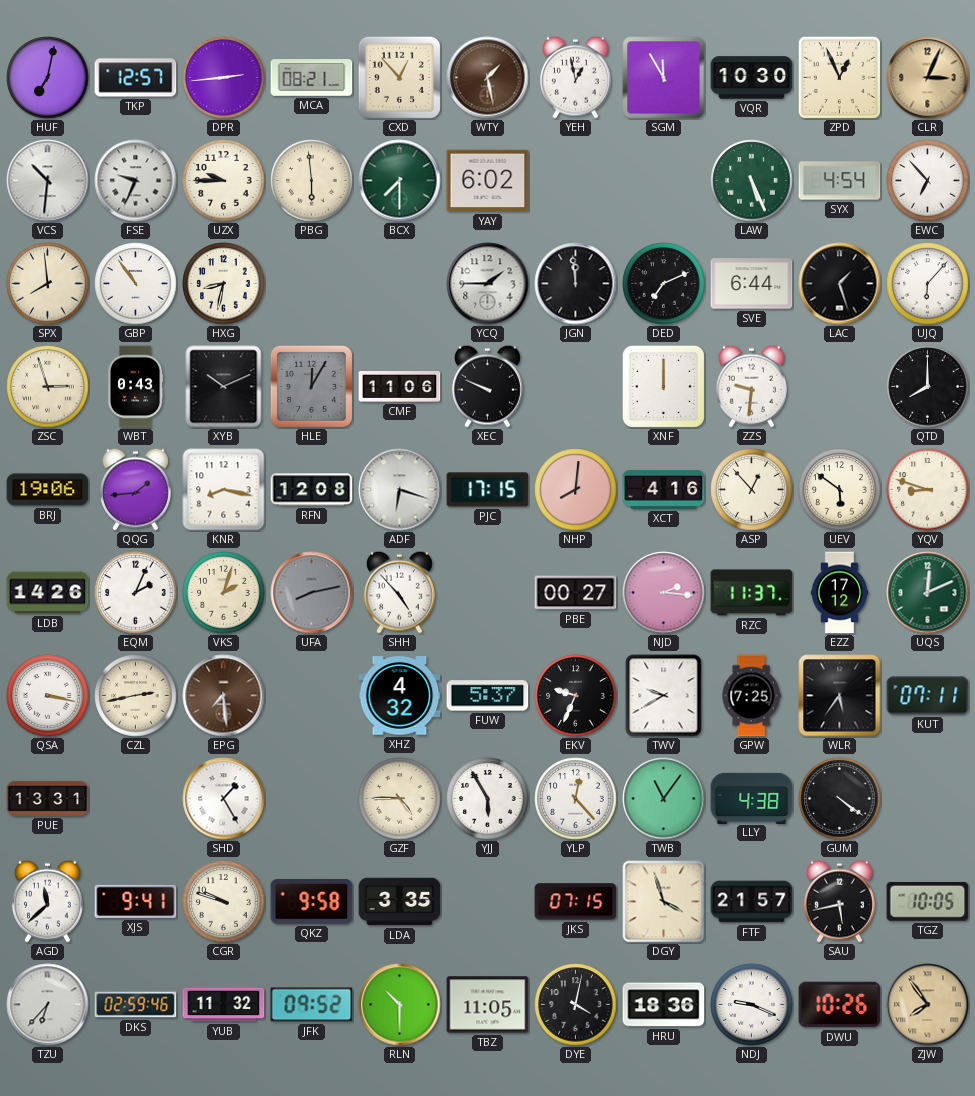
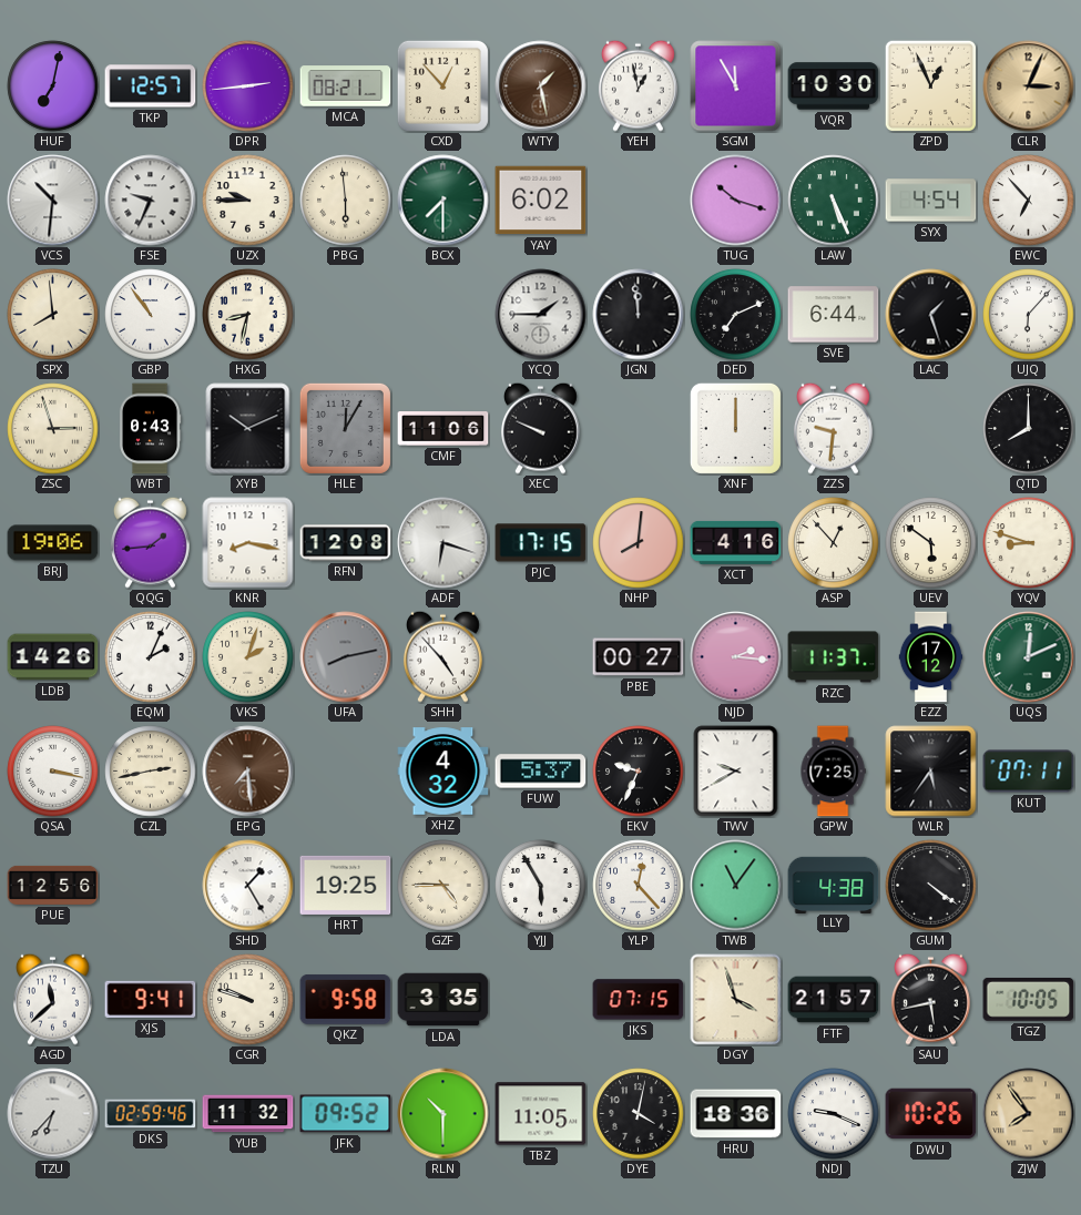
TUG: none -> 10:18 (736, 201)
PUE: 13:31 -> 12:56 (53, 885)
HRT: none -> 19:25 (346, 885)
